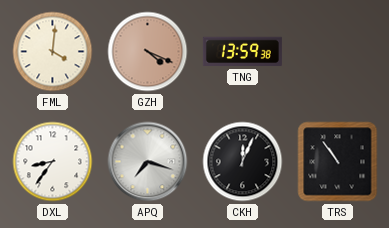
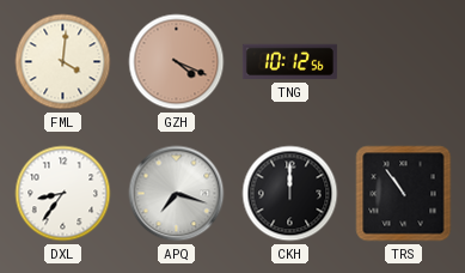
TNG: 13:59 -> 10:12 (289, 62)
CKH: 12:04 -> 12:00 (290, 194)
